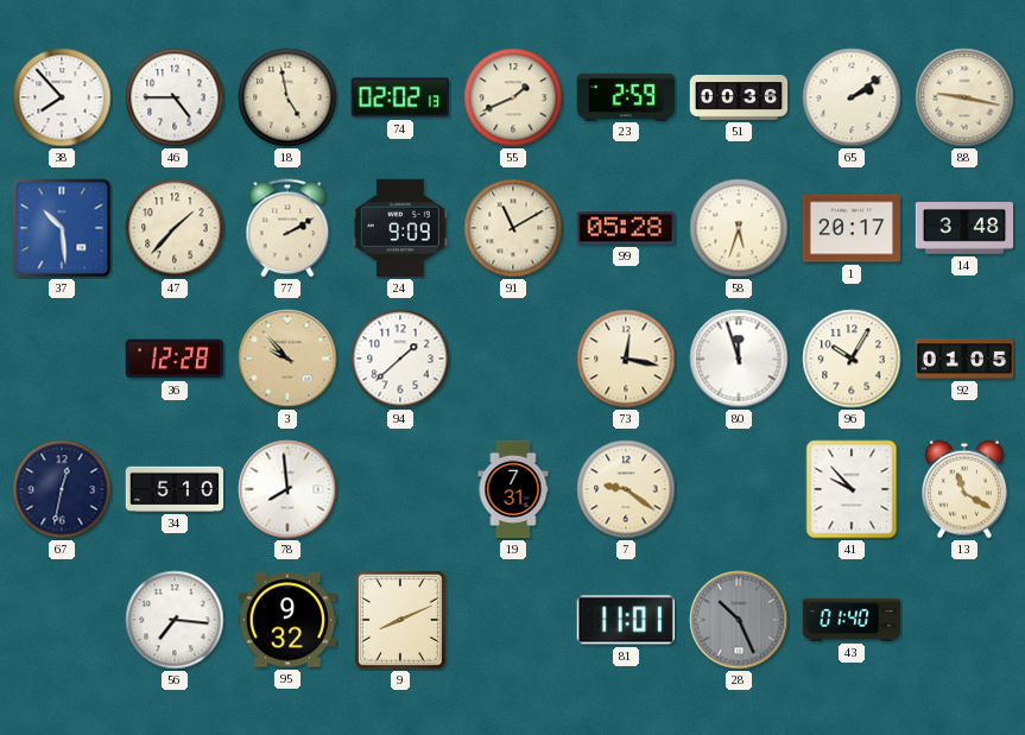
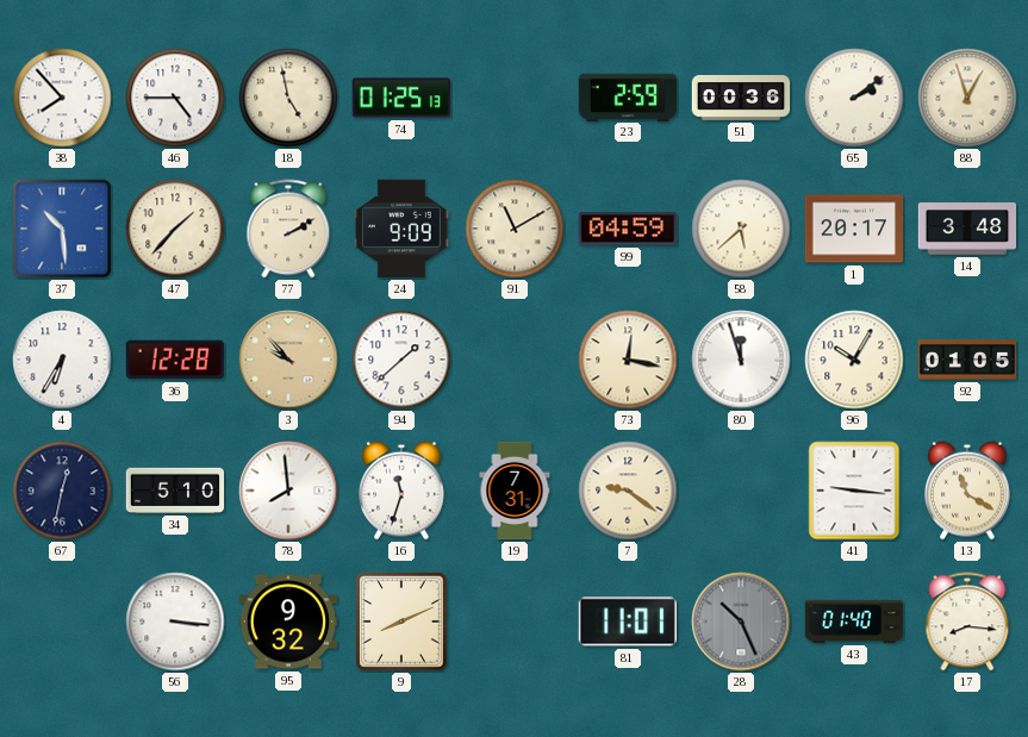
74: 02:02 -> 01:25 (400, 98)
55: 1:41 -> none (513, 97)
88: 9:17 -> 12:57 (967, 98)
99: 05:28 -> 04:59 (627, 229)
58: 5:33 -> 5:38 (741, 229)
4: none -> 6:35 (62, 360)
16: none -> 11:33 (403, 491)
41: 9:53 -> 9:16 (854, 491)
56: 7:16 -> 3:16 (175, 622)
17: none -> 8:16 (967, 622)
